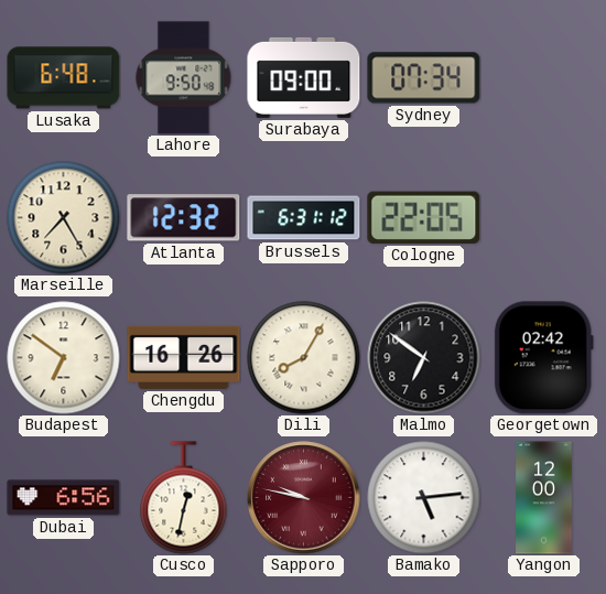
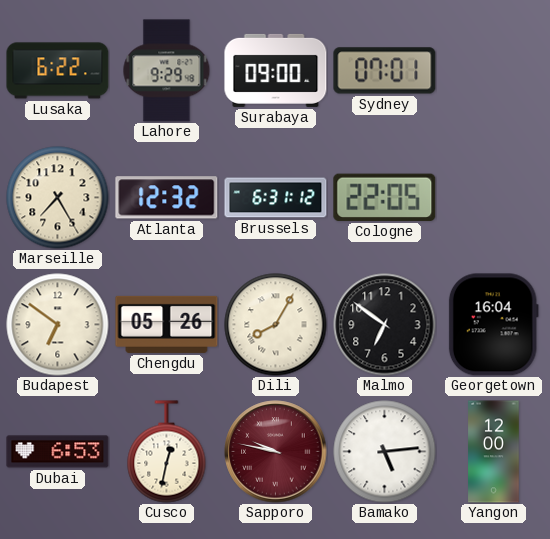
Lusaka: 6:48 -> 6:22 (58, 71)
Lahore: 9:50 -> 9:29 (167, 71)
Sydney: 07:34 -> 07:01 (385, 71)
Chengdu: 16:26 -> 05:26 (167, 324)
Georgetown: 02:42 -> 16:04 (493, 325)
Dubai: 6:56 -> 6:53 (58, 452)
